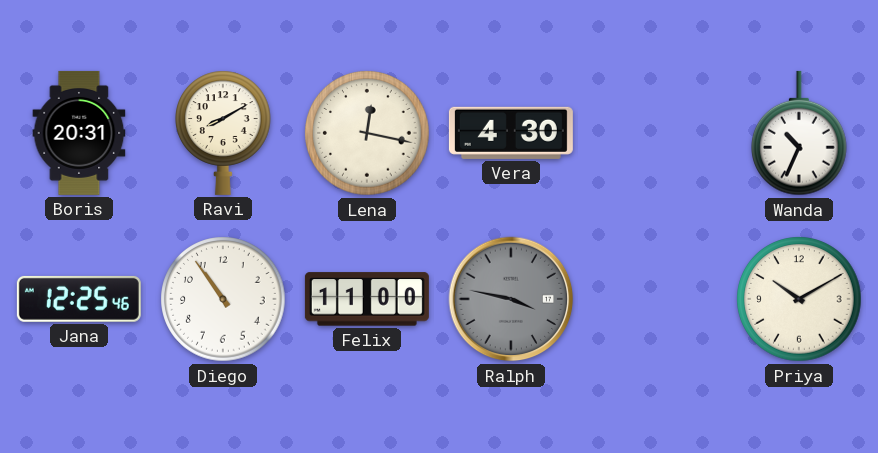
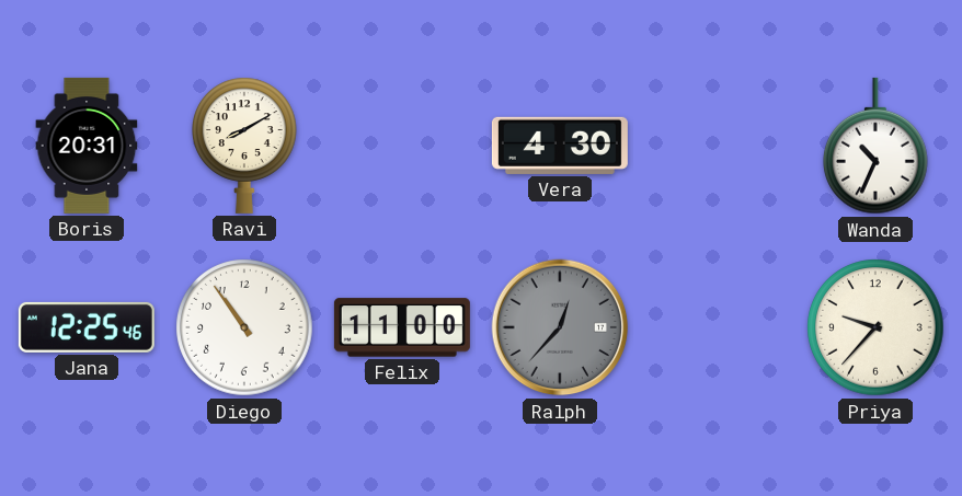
Lena: 12:17 -> none (367, 133)
Ralph: 3:47 -> 12:37 (560, 327)
Priya: 10:10 -> 9:37 (875, 327)
